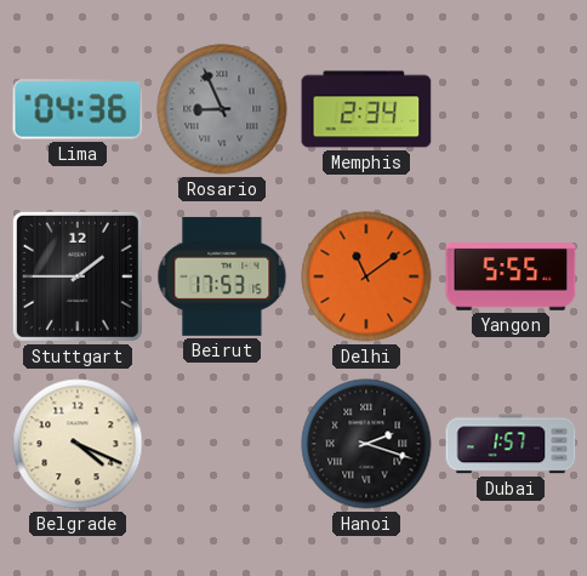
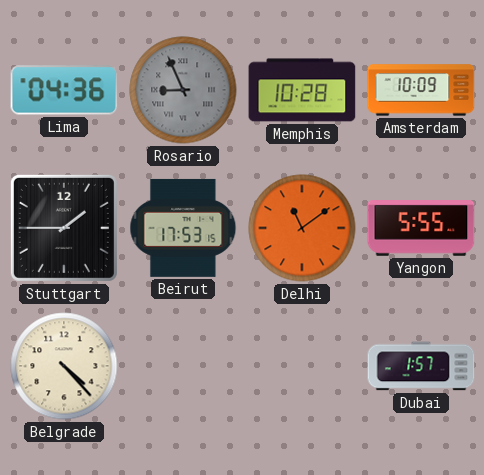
Memphis: 2:34 -> 10:28 (302, 90)
Amsterdam: none -> 10:09 (421, 90)
Belgrade: 4:19 -> 4:23 (64, 366)
Hanoi: 2:18 -> none (366, 444)
